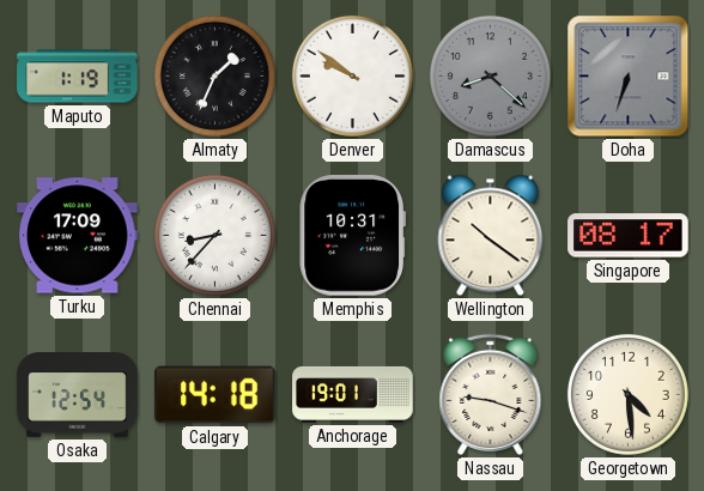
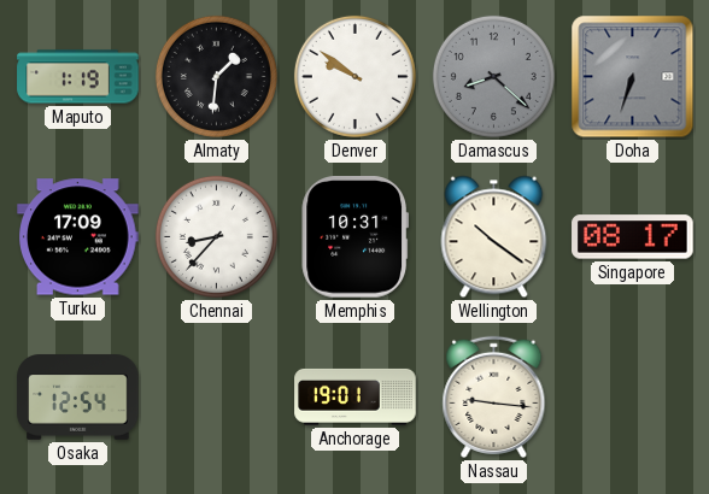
Almaty: 1:34 -> 1:31 (216, 76)
Calgary: 14:18 -> none (216, 395)
Nassau: 9:18 -> 9:16 (494, 396)
Georgetown: 4:29 -> none (627, 394)
